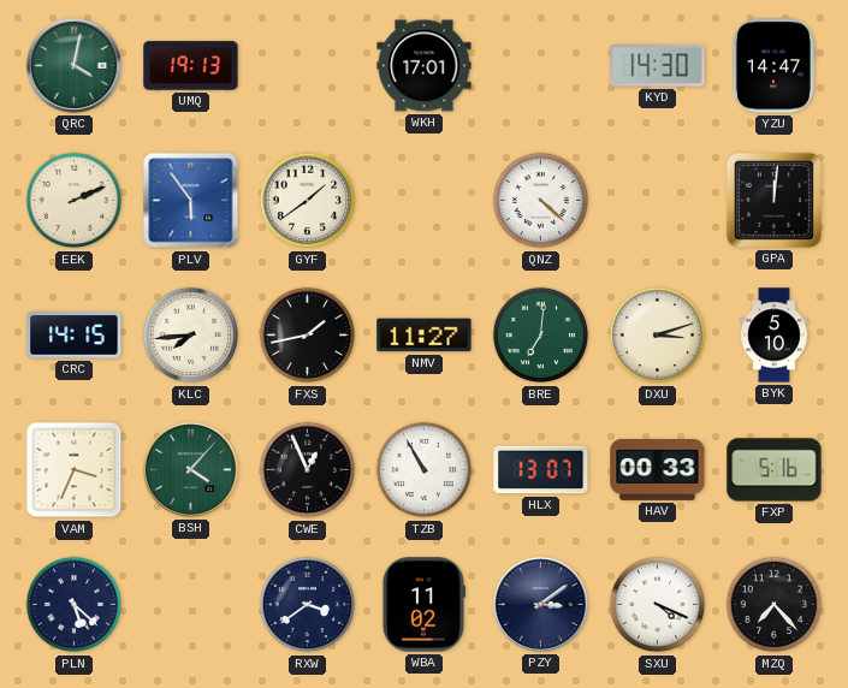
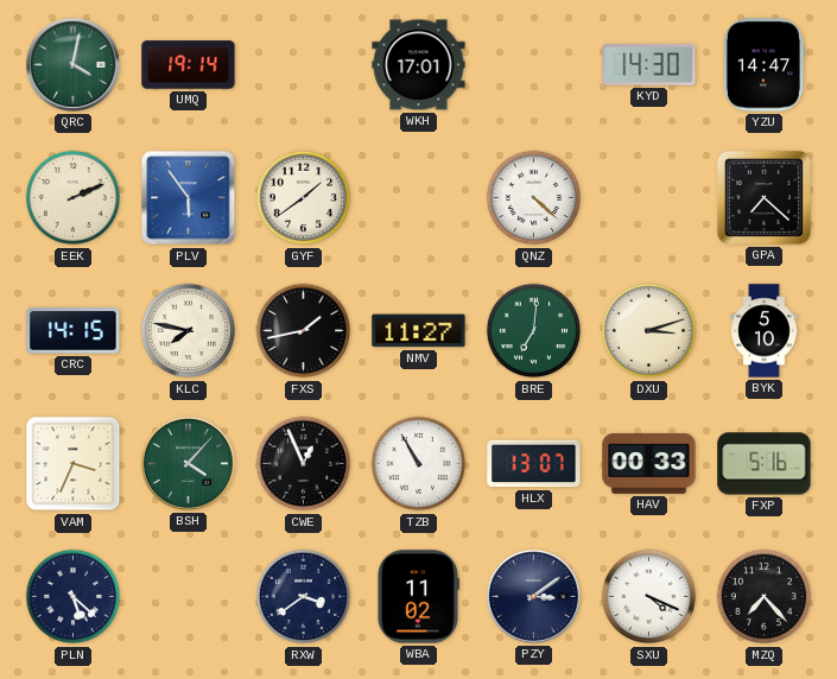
UMQ: 19:13 -> 19:14 (189, 65)
GPA: 12:01 -> 7:22 (763, 197)
KLC: 7:44 -> 7:47 (189, 331)
